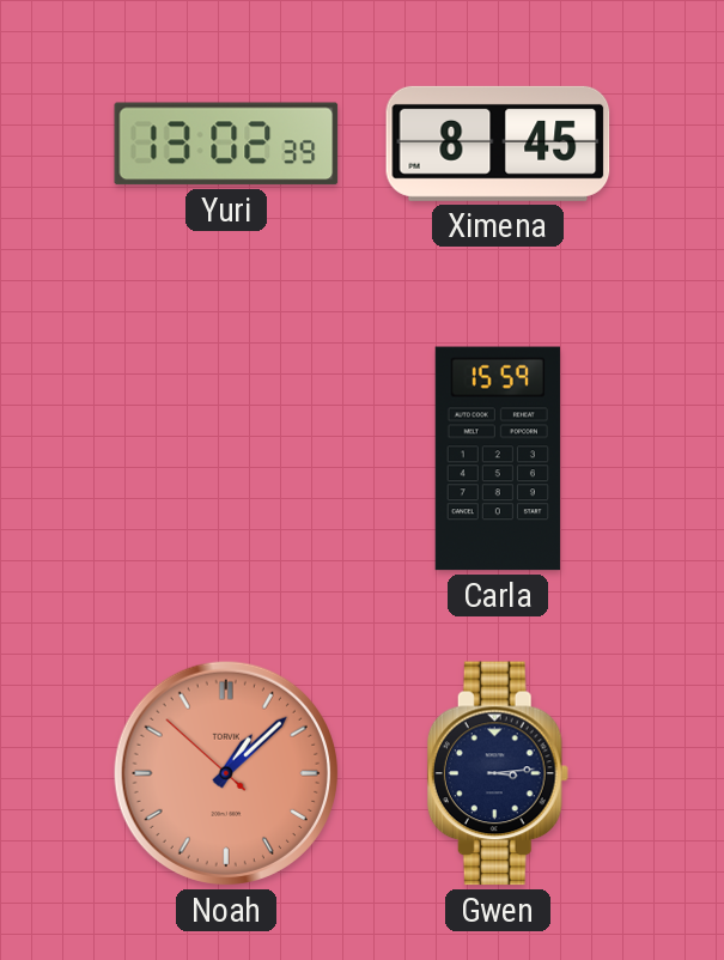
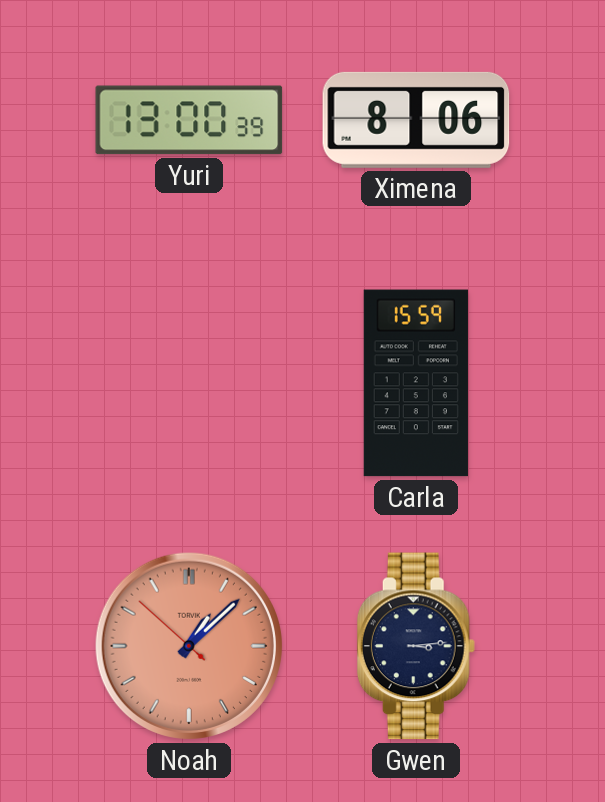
Yuri: 13:02 -> 13:00 (189, 120)
Ximena: 8:45 -> 8:06 (416, 120)
